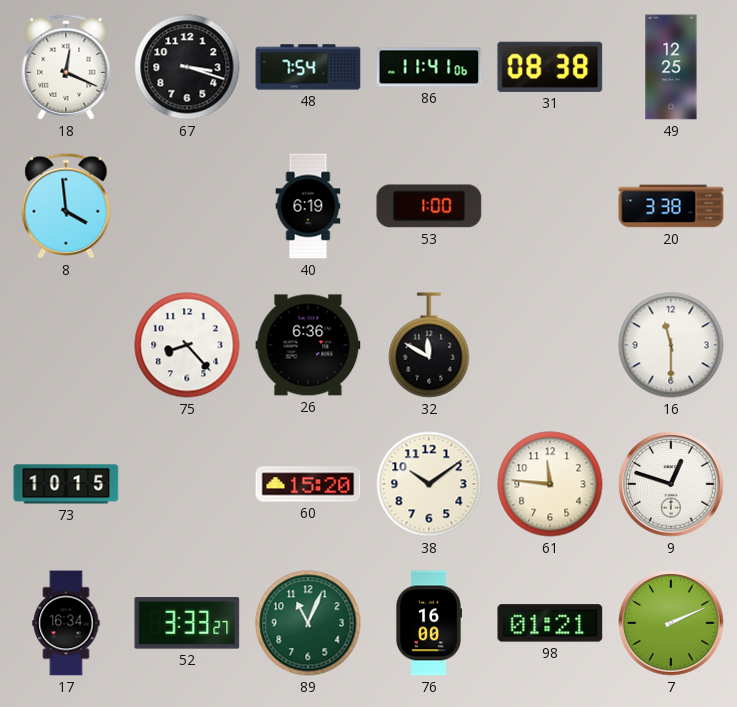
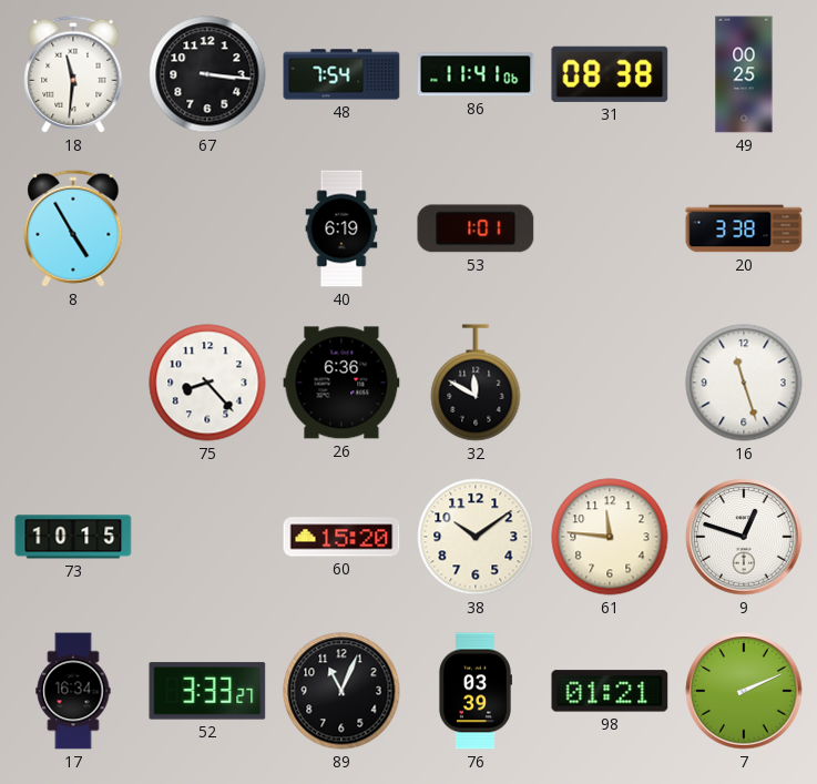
18: 12:19 -> 11:31 (73, 74)
67: 3:18 -> 3:16 (207, 74)
49: 12:25 -> 00:25 (744, 74)
8: 3:59 -> 4:55 (73, 228)
53: 1:00 -> 1:01 (476, 228)
16: 11:30 -> 11:27 (744, 383)
89 dial: green -> black (341, 691)
76: 16:00 -> 03:39 (474, 691)
